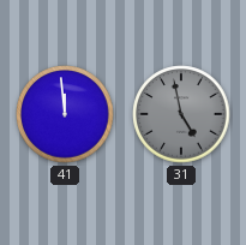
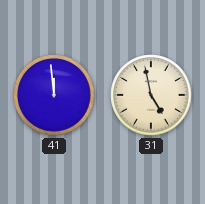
31 dial: grey -> cream (151, 95)
